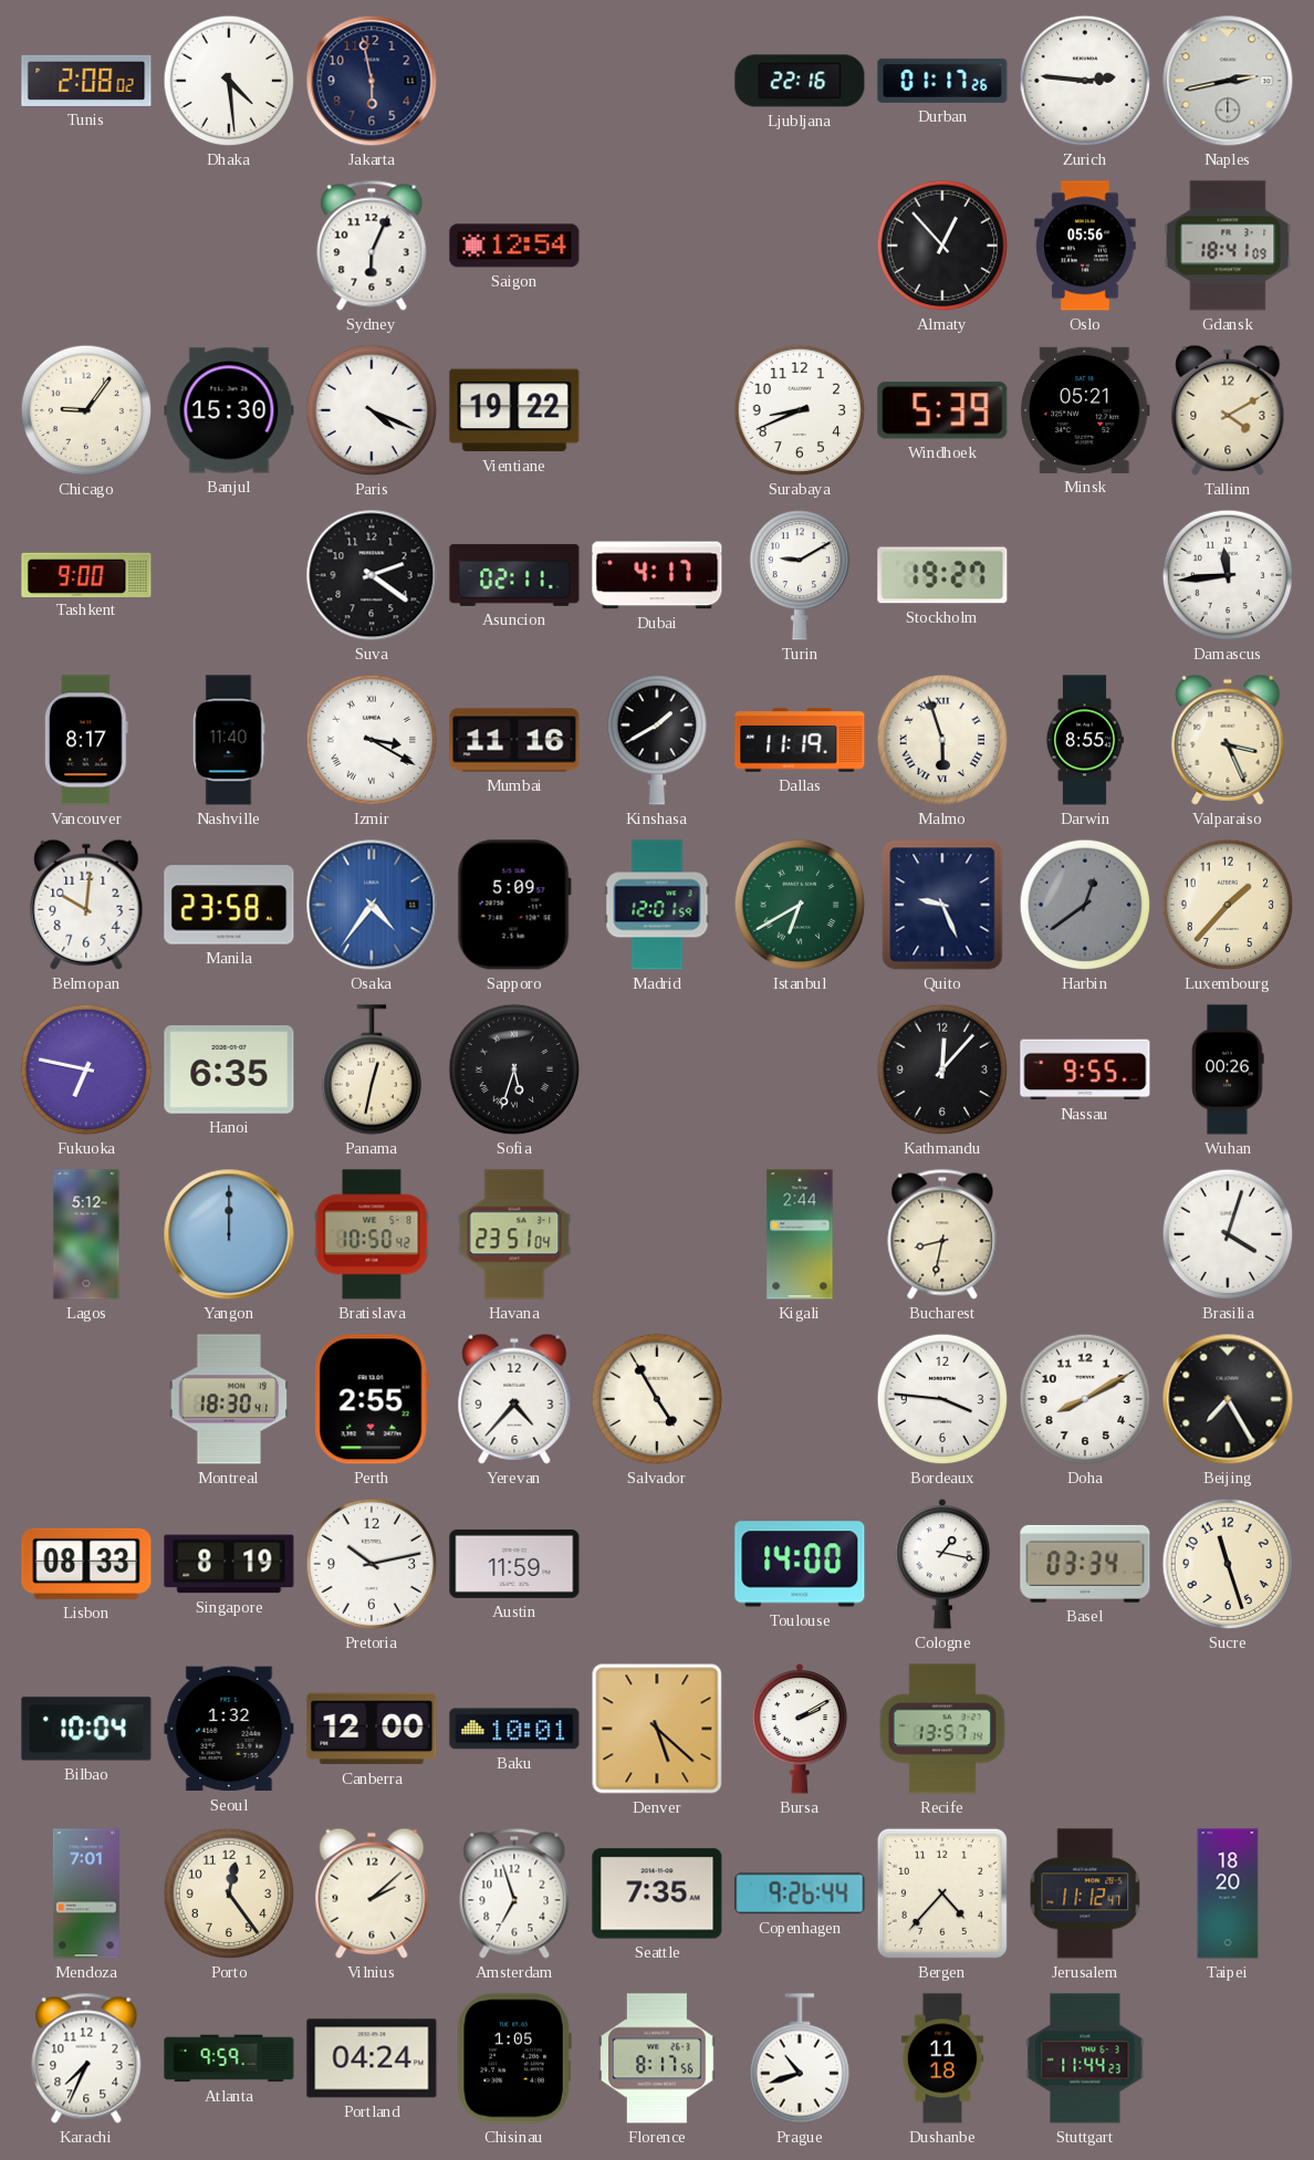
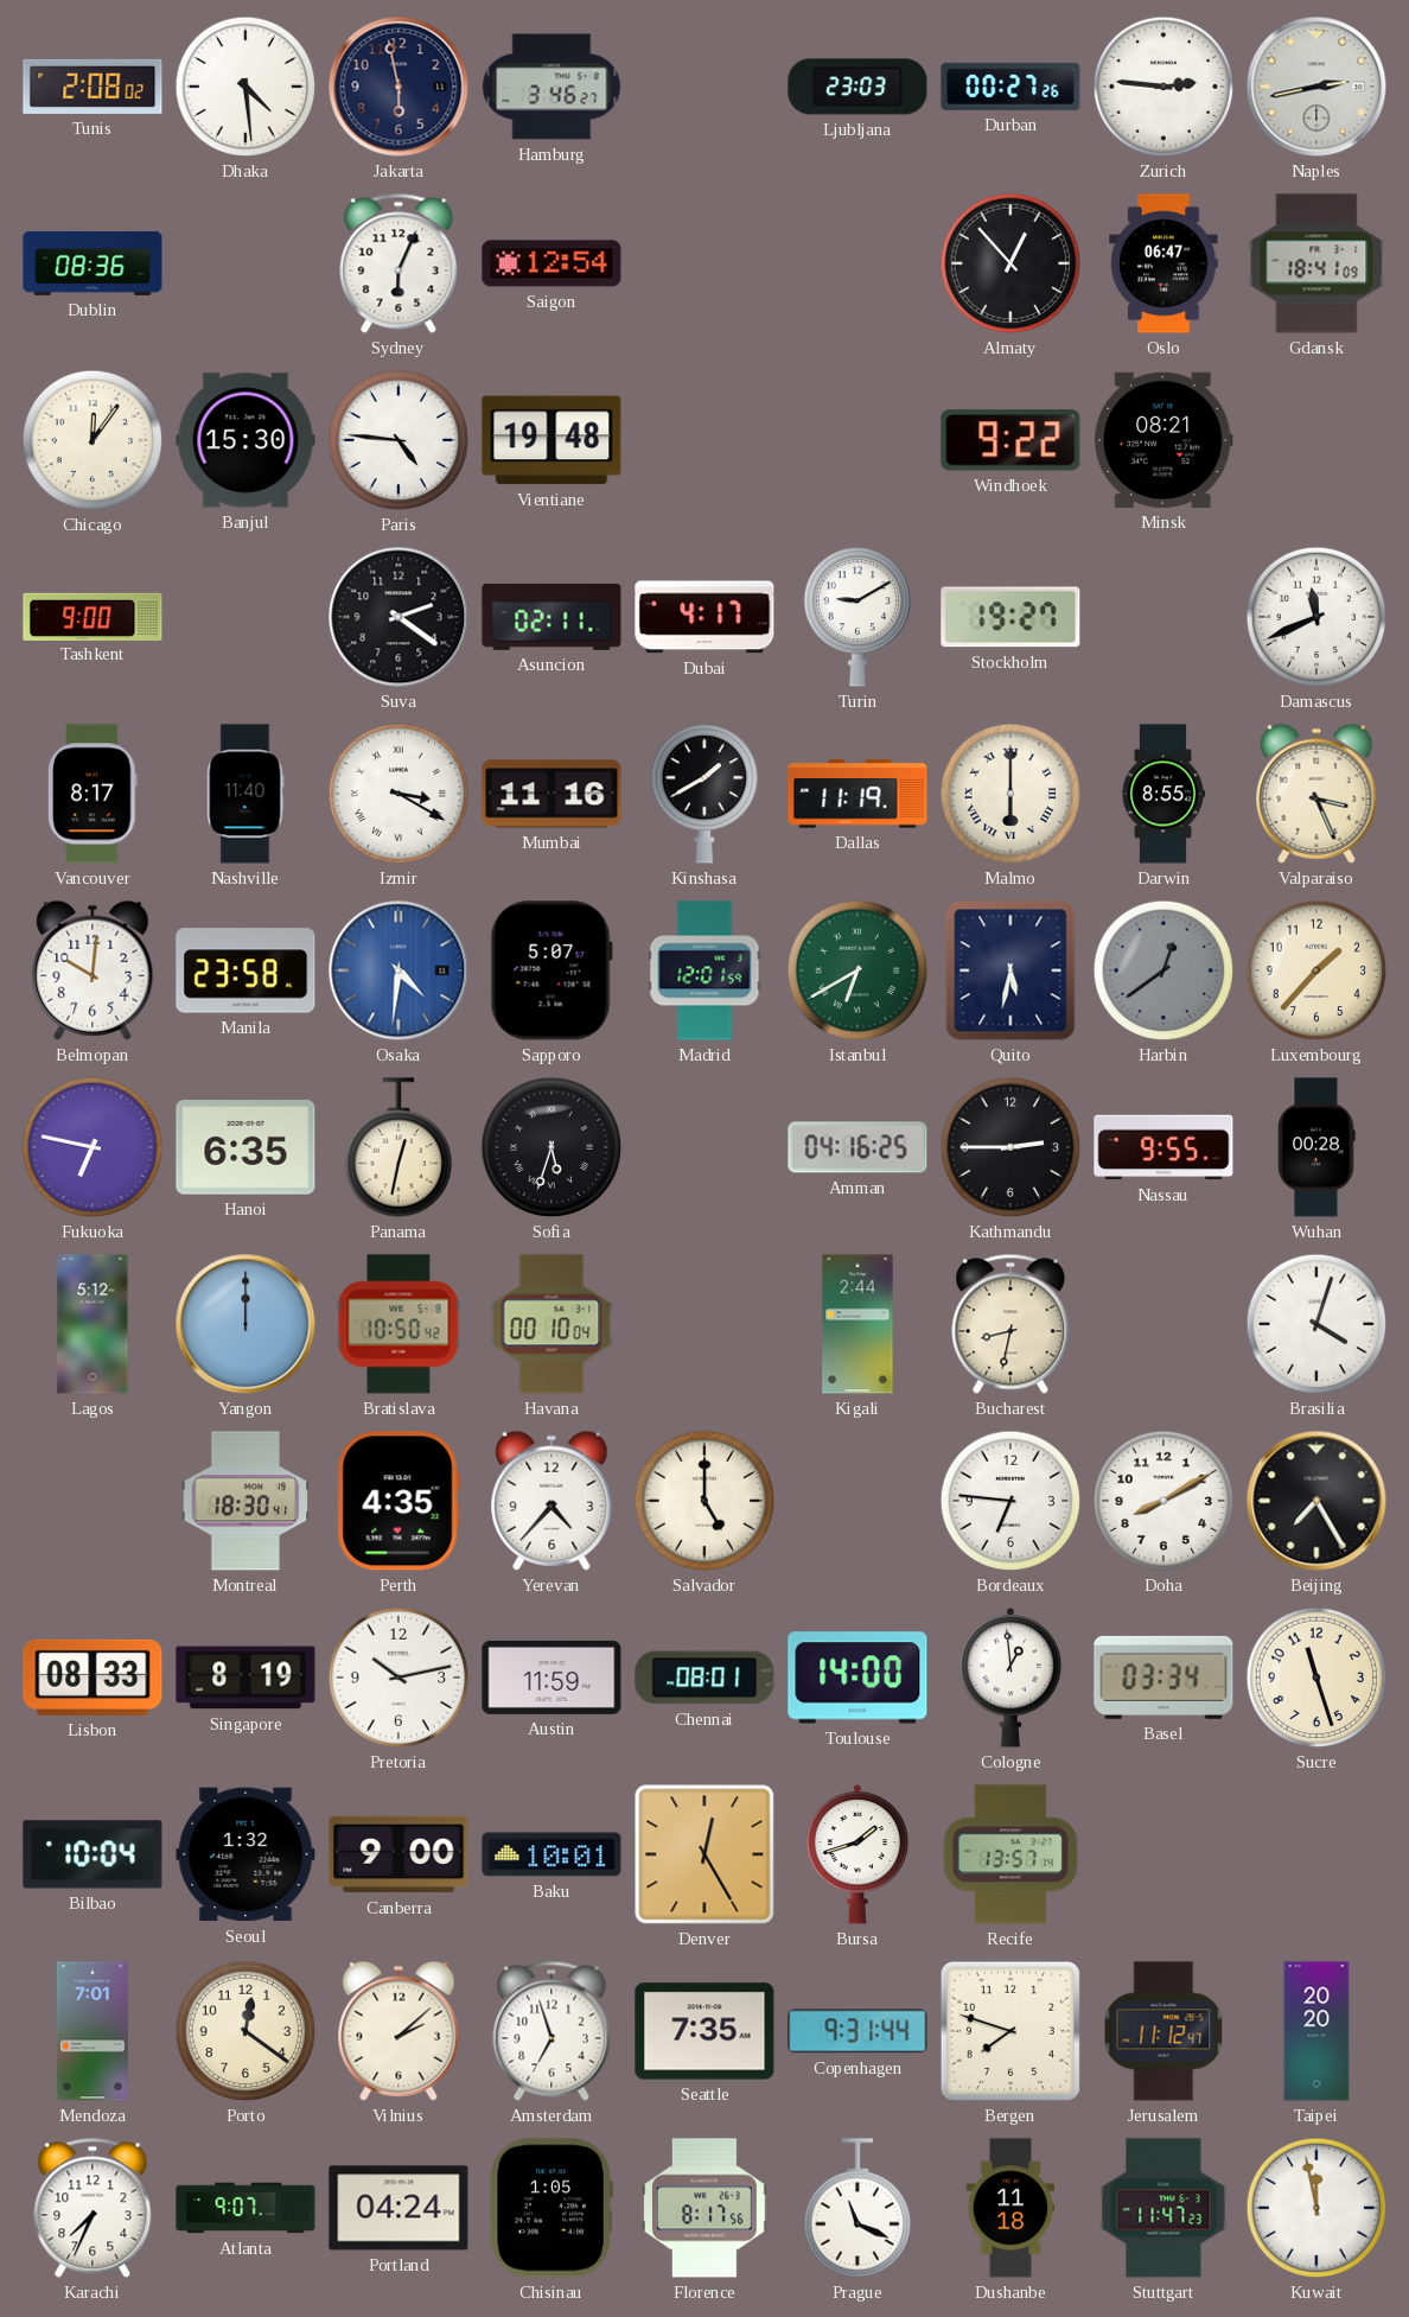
Hamburg: none -> 3:46 (552, 87)
Ljubljana: 22:16 -> 23:03 (857, 87)
Durban: 01:17 -> 00:27 (1010, 87)
Dublin: none -> 08:36 (93, 263)
Oslo: 05:56 -> 06:47 (1163, 263)
Chicago: 9:06 -> 12:06 (93, 440)
Paris: 4:19 -> 4:46 (399, 440)
Vientiane: 19:22 -> 19:48 (552, 440)
Surabaya: 8:41 -> none (800, 410)
Windhoek: 5:39 -> 9:22 (1010, 440)
Minsk: 05:21 -> 08:21 (1163, 440)
Tallinn: 4:10 -> none (1228, 410)
Damascus: 11:44 -> 11:41 (1316, 617)
Malmo: 5:57 -> 6:00 (1010, 794)
Osaka: 4:36 -> 4:31 (399, 970)
Sapporo: 5:09 -> 5:07 (552, 970)
Quito: 9:26 -> 5:32 (1010, 970)
Amman: none -> 04:16 (857, 1147)
Kathmandu: 12:07 -> 2:45 (1010, 1147)
Wuhan: 00:26 -> 00:28 (1316, 1147)
Havana: 23:51 -> 00:10 (552, 1324)
Perth: 2:55 -> 4:35 (399, 1501)
Salvador: 4:55 -> 5:00 (704, 1501)
Bordeaux: 3:46 -> 6:46 (1010, 1501)
Chennai: none -> 08:01 (704, 1678)
Cologne: 1:17 -> 12:59 (1010, 1678)
Canberra: 12:00 -> 9:00 (399, 1854)
Denver: 5:22 -> 12:25 (704, 1854)
Bursa: 2:10 -> 1:42 (857, 1854)
Porto: 12:24 -> 12:21 (246, 2031)
Copenhagen: 9:26 -> 9:31 (857, 2031)
Bergen: 4:37 -> 7:48 (1010, 2031)
Taipei: 18:20 -> 20:20 (1316, 2031)
Atlanta: 9:59 -> 9:07 (246, 2208)
Prague: 10:42 -> 11:19 (856, 2208)
Stuttgart: 11:44 -> 11:47 (1163, 2208)
Kuwait: none -> 11:58 (1316, 2208)
